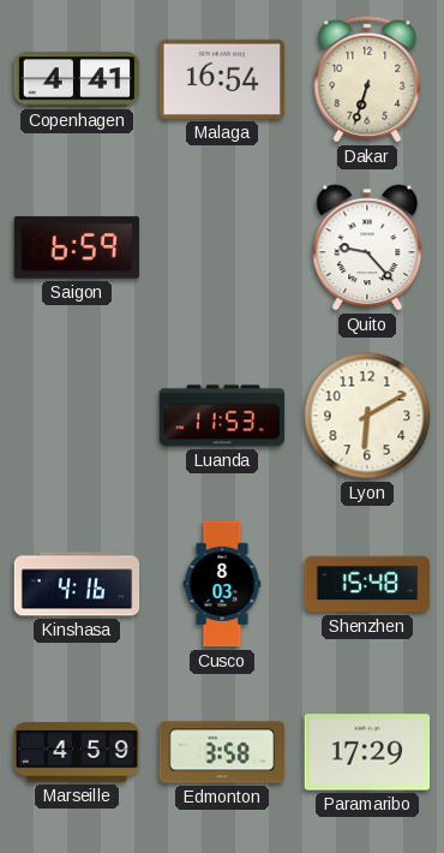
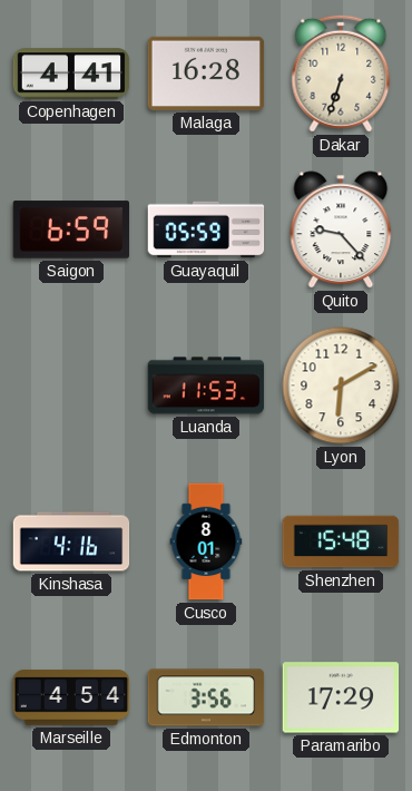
Malaga: 16:54 -> 16:28 (206, 74)
Guayaquil: none -> 05:59 (206, 230)
Cusco: 8:03 -> 8:01 (206, 541)
Marseille: 4:59 -> 4:54 (71, 697)
Edmonton: 3:58 -> 3:56 (206, 697)
